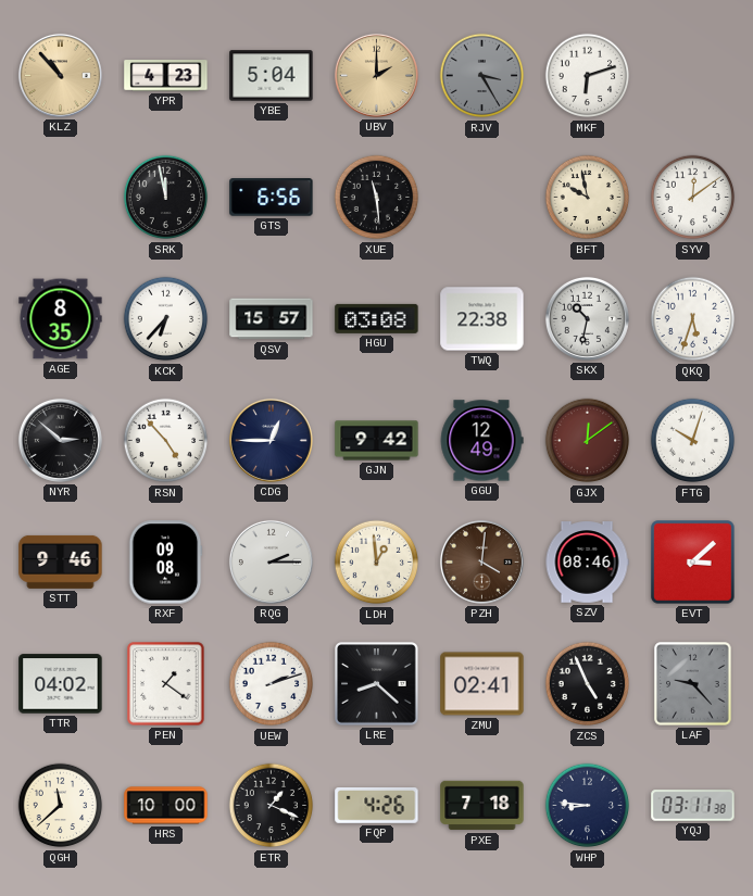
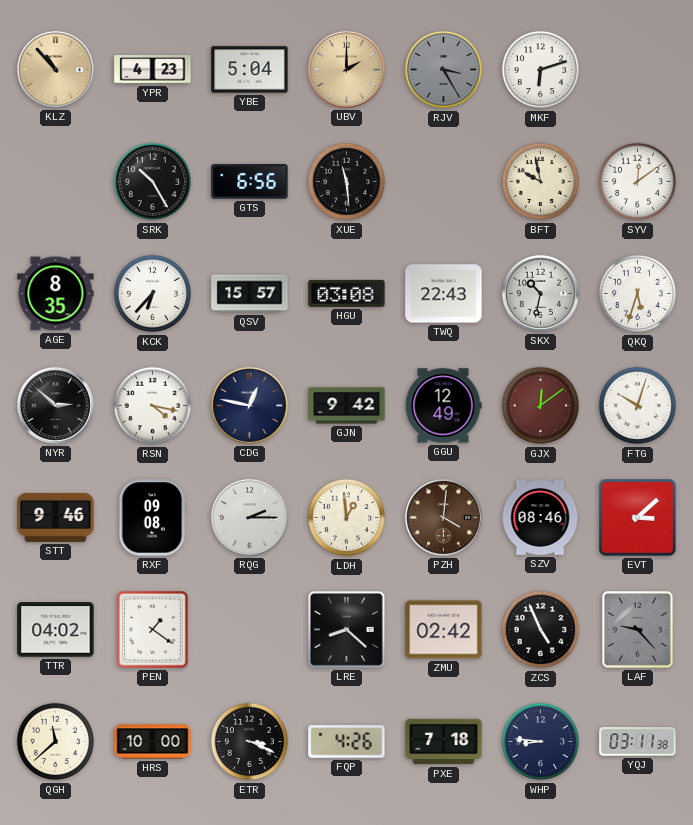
SRK: 11:58 -> 10:25 (153, 182)
TWQ: 22:38 -> 22:43 (444, 294)
RSN: 4:53 -> 4:17 (153, 406)
CDG: 12:45 -> 12:47 (249, 405)
UEW: 2:12 -> none (272, 684)
ZMU: 02:41 -> 02:42 (444, 630)
ETR: 1:19 -> 3:19 (250, 742)
